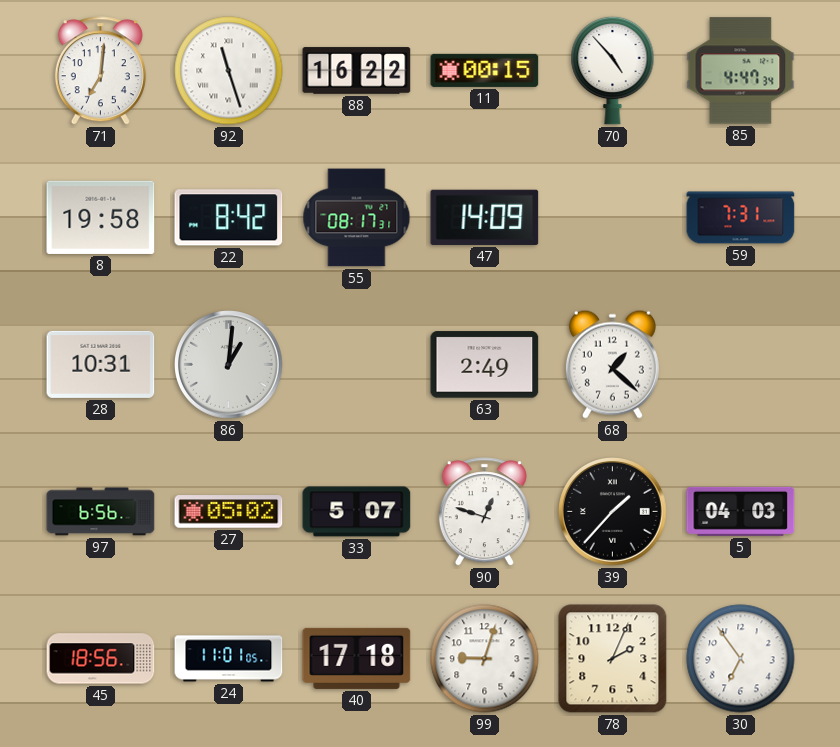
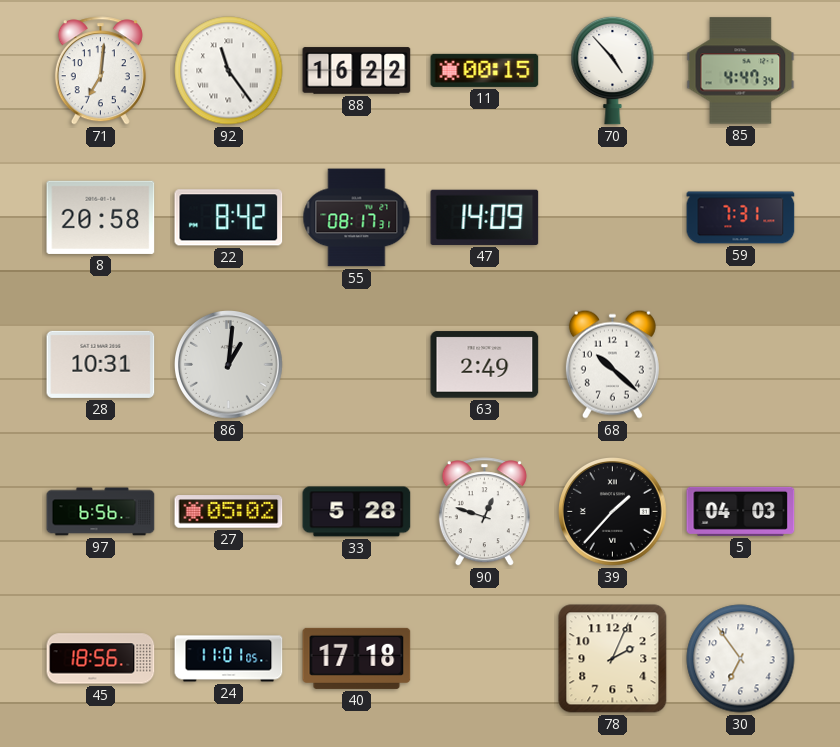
92: 11:27 -> 11:24 (229, 71)
8: 19:58 -> 20:58 (101, 217)
68: 1:22 -> 10:22 (612, 364)
33: 5:07 -> 5:28 (357, 512)
99: 9:03 -> none (485, 659)
